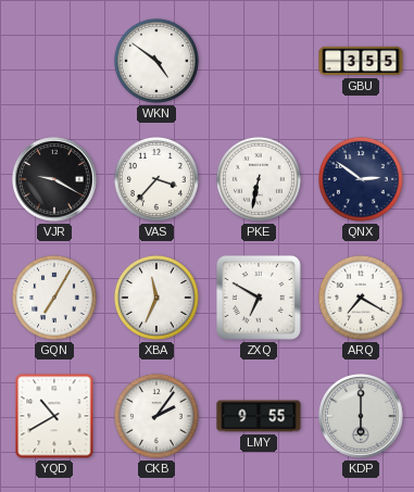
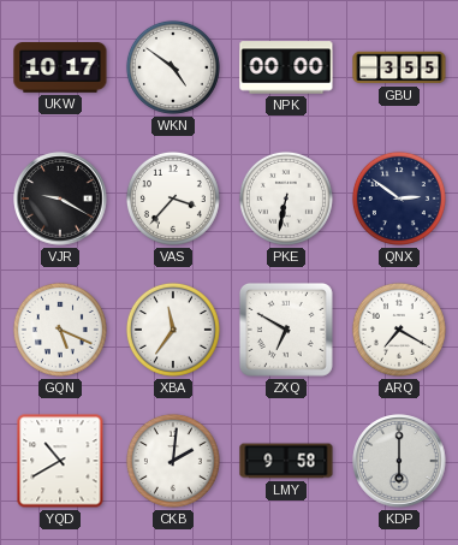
UKW: none -> 10:17 (60, 69)
NPK: none -> 00:00 (286, 67)
GQN: 7:05 -> 5:19 (60, 330)
XBA: 11:34 -> 11:36 (173, 330)
CKB: 2:06 -> 2:01 (173, 461)
LMY: 9:55 -> 9:58 (286, 461)
